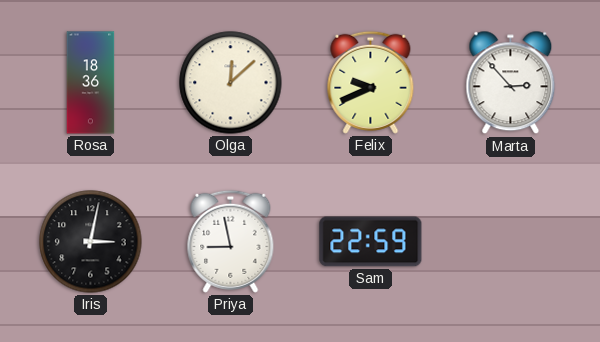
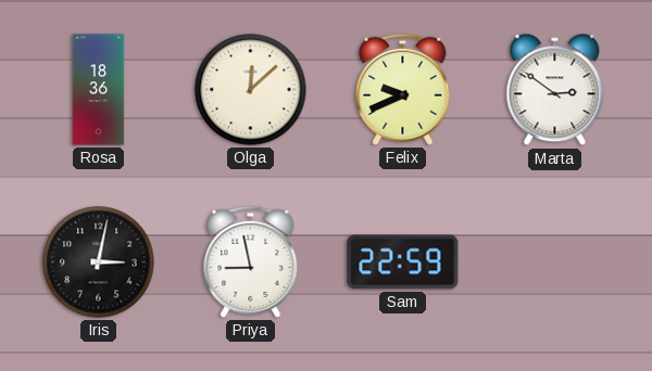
Marta: 2:53 -> 2:51 (555, 90)
